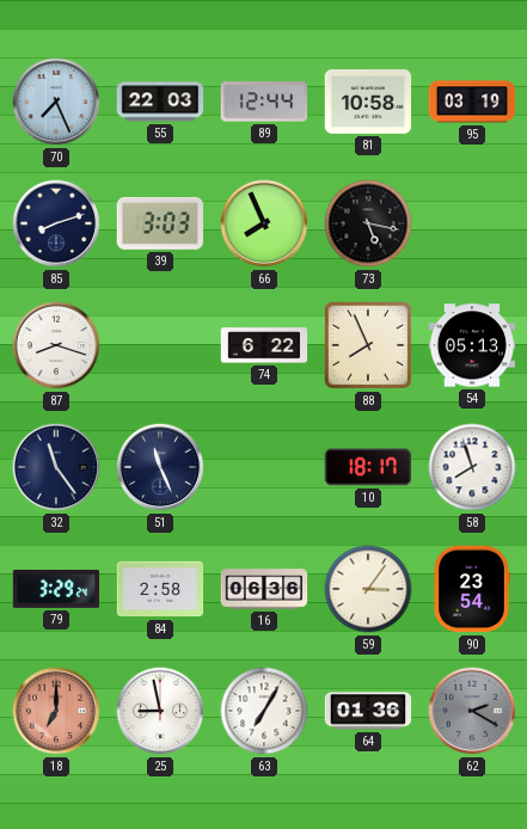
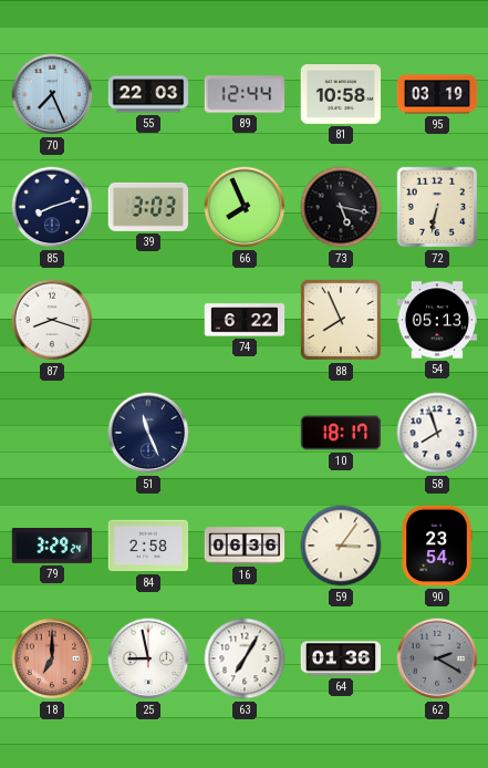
72: none -> 6:32 (437, 207)
32: 11:24 -> none (56, 467)
